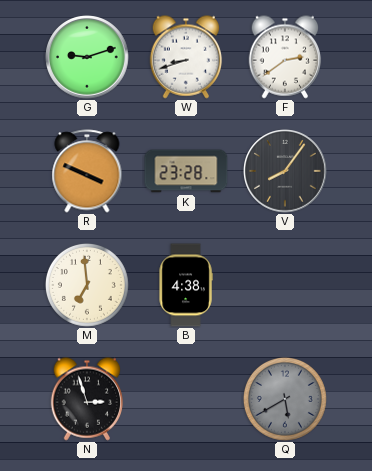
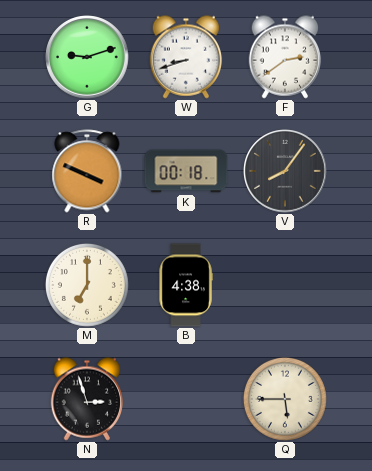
K: 23:28 -> 00:18 (186, 171)
M: 6:59 -> 7:00 (87, 285)
Q: 5:40 -> 5:45 (285, 399)
Q dial: grey -> cream (285, 399)
